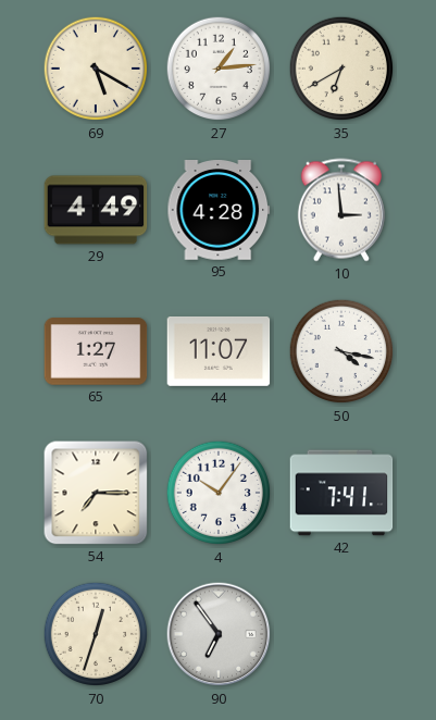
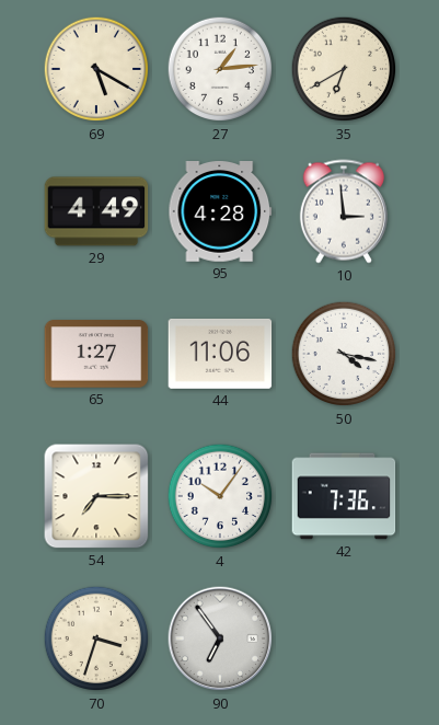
44: 11:07 -> 11:06 (220, 354)
42: 7:41 -> 7:36 (344, 496)
70: 12:33 -> 3:33 (96, 638)
